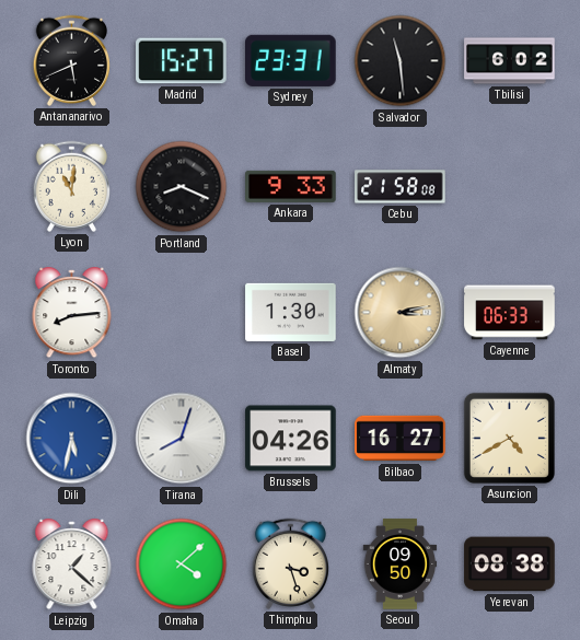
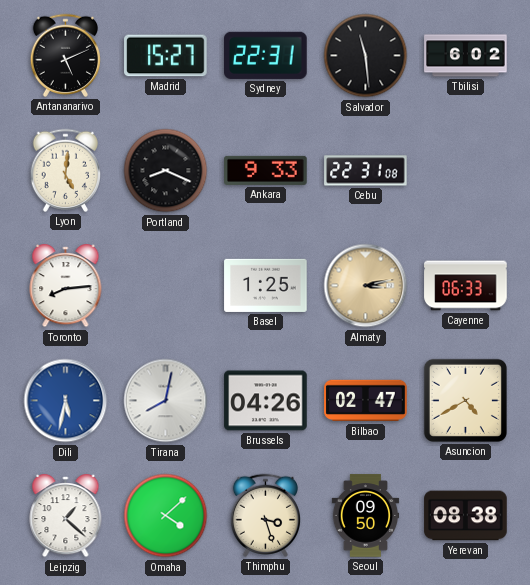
Antananarivo: 5:41 -> 5:11 (65, 55)
Sydney: 23:31 -> 22:31 (266, 55)
Lyon: 11:01 -> 5:01 (65, 170)
Cebu: 21:58 -> 22:31 (366, 171)
Basel: 1:30 -> 1:25 (266, 285)
Tirana: 8:03 -> 8:02 (166, 401)
Bilbao: 16:27 -> 02:47 (366, 401)
